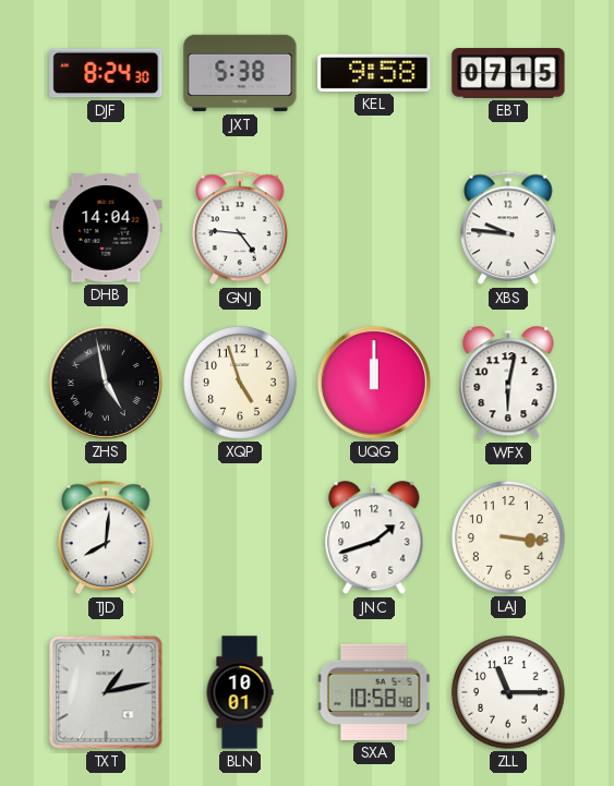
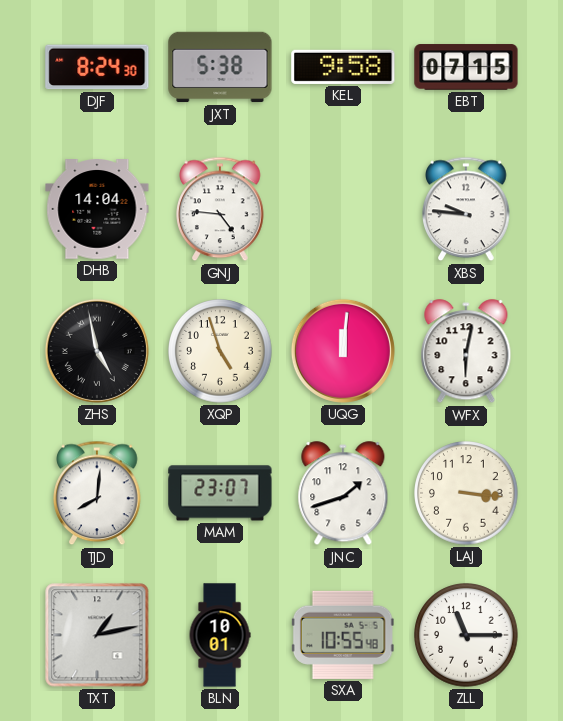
UQG: 12:00 -> 12:01 (343, 351)
MAM: none -> 23:07 (220, 493)
SXA: 10:58 -> 10:55 (343, 635)
